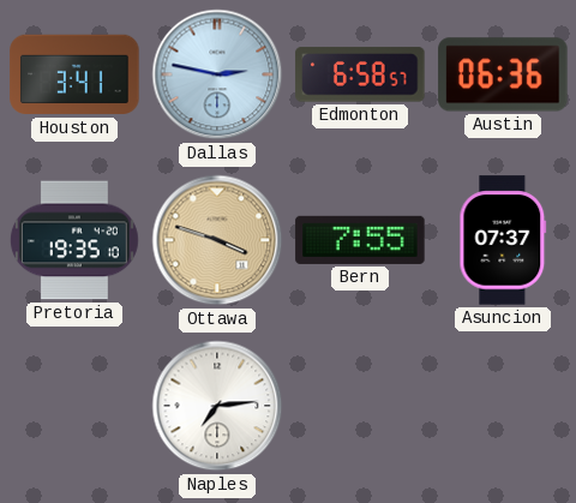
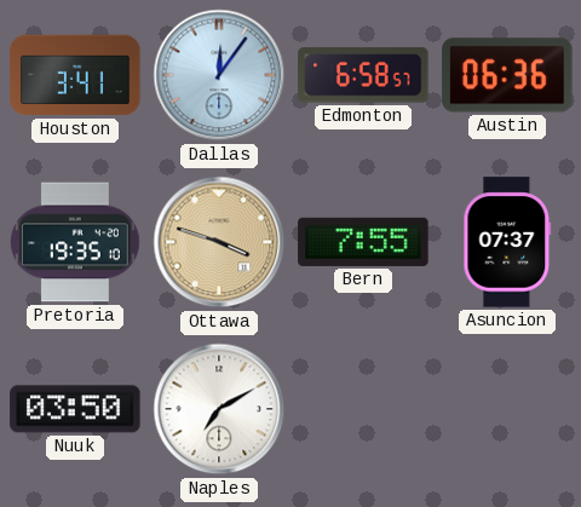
Dallas: 2:47 -> 12:06 (219, 75)
Nuuk: none -> 03:50 (75, 409)
Naples: 7:14 -> 7:10 (219, 409)
